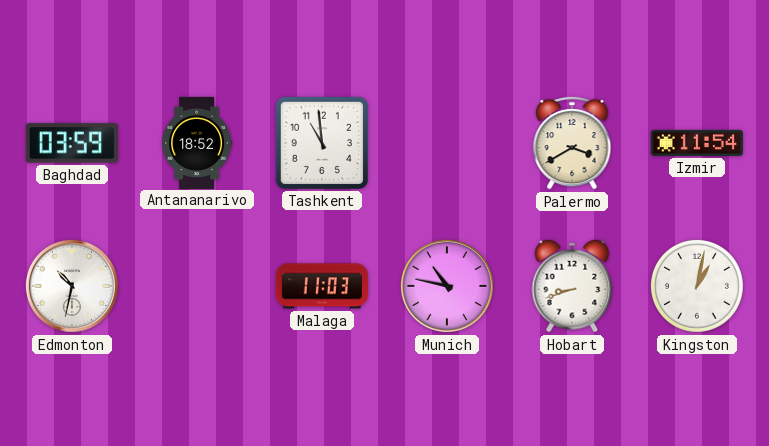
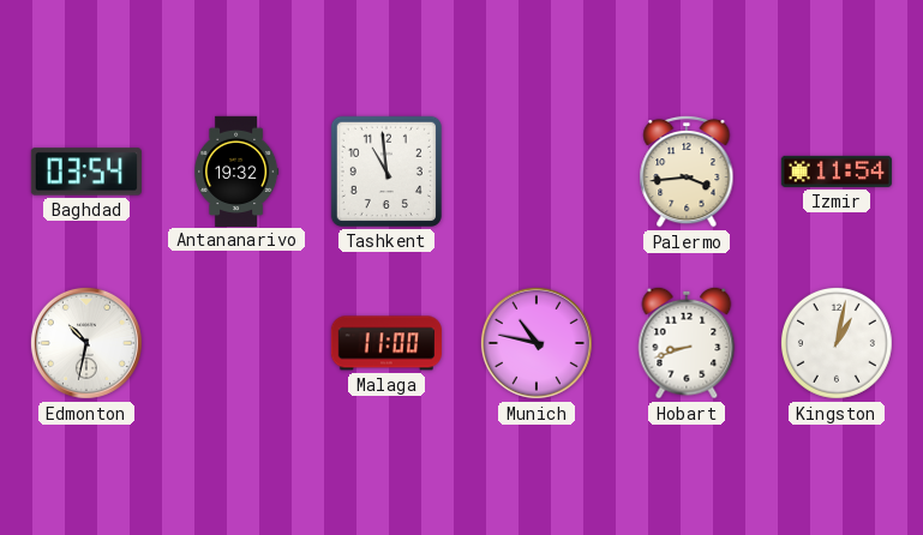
Baghdad: 03:59 -> 03:54 (86, 172)
Antananarivo: 18:52 -> 19:32 (236, 170)
Palermo: 3:40 -> 3:44 (687, 172)
Malaga: 11:03 -> 11:00 (386, 343)
